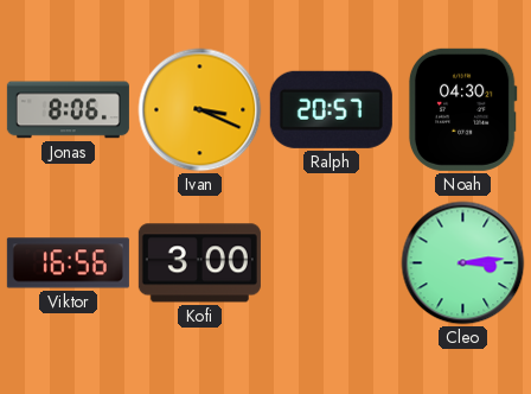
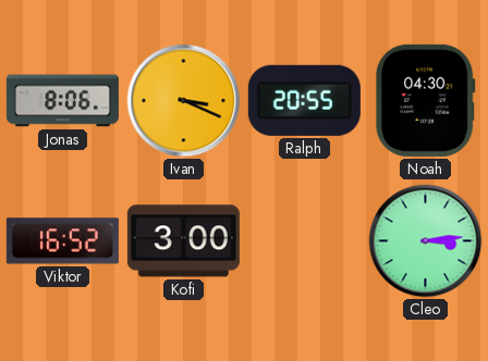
Ralph: 20:57 -> 20:55 (304, 100)
Viktor: 16:56 -> 16:52 (62, 241)
